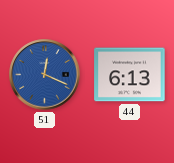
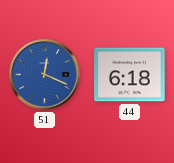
44: 6:13 -> 6:18 (130, 75)
